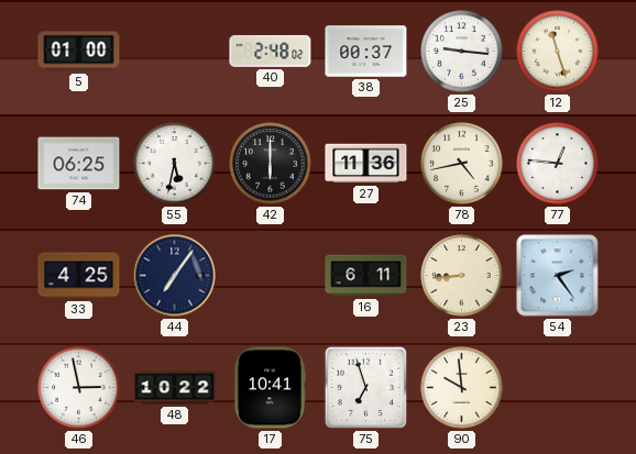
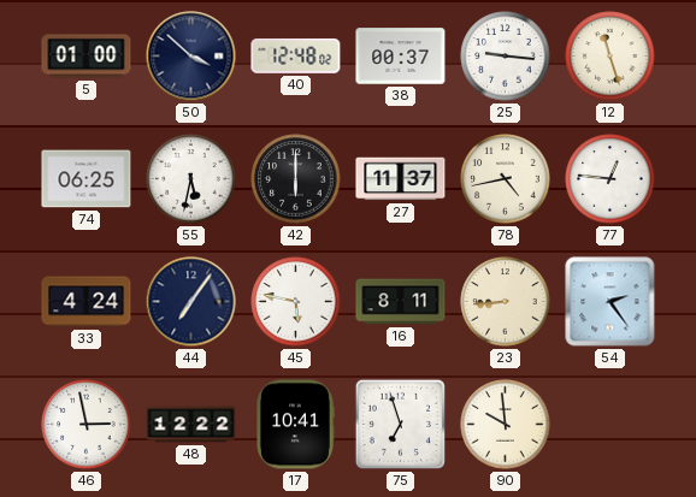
50: none -> 3:52 (191, 57)
40: 2:48 -> 12:48 (296, 55)
27: 11:36 -> 11:37 (401, 179)
33: 4:25 -> 4:24 (87, 302)
45: none -> 5:47 (296, 302)
16: 6:11 -> 8:11 (401, 302)
48: 10:22 -> 12:22 (191, 425)
